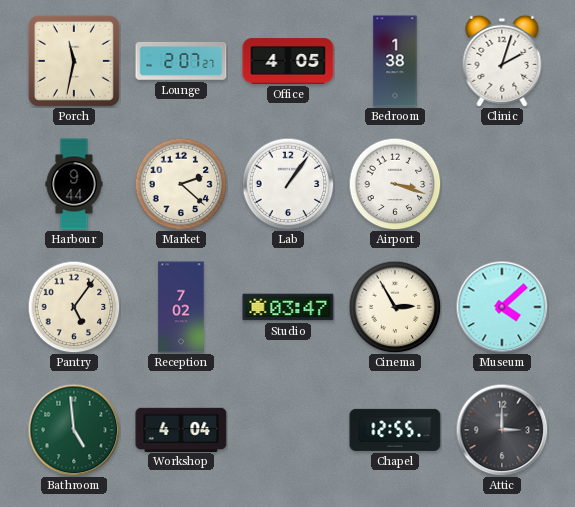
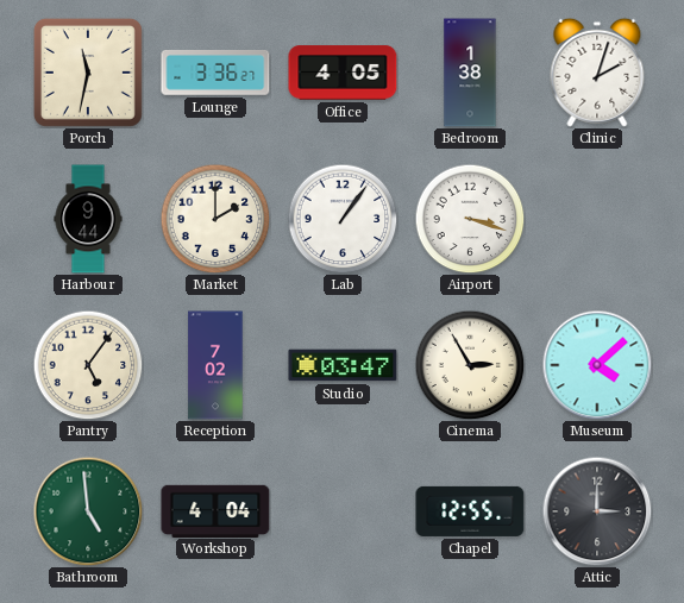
Lounge: 2:07 -> 3:36 (215, 74)
Market: 2:22 -> 2:00 (215, 219)
